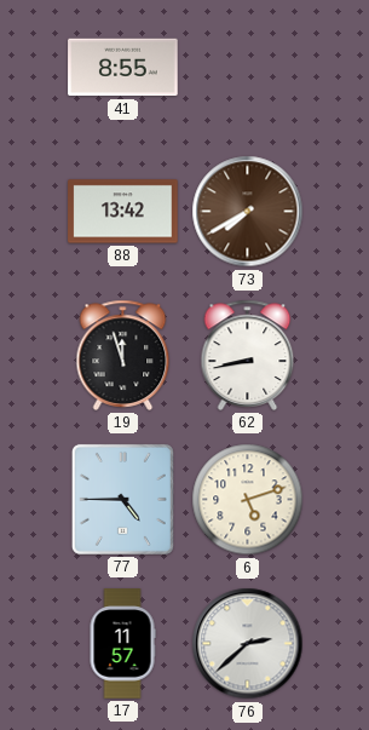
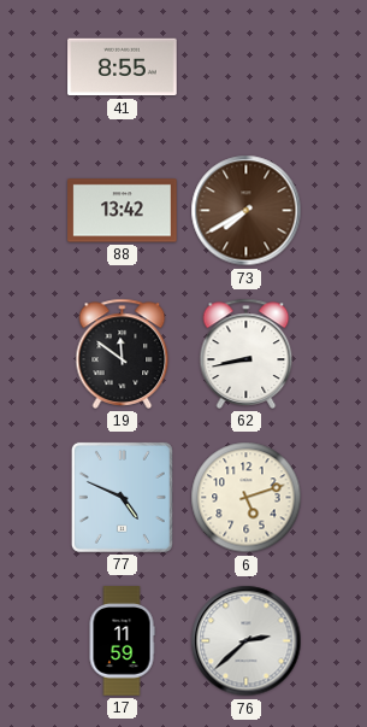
19: 11:57 -> 11:51 (123, 353)
77: 4:45 -> 4:49 (122, 497)
17: 11:57 -> 11:59 (122, 641)
